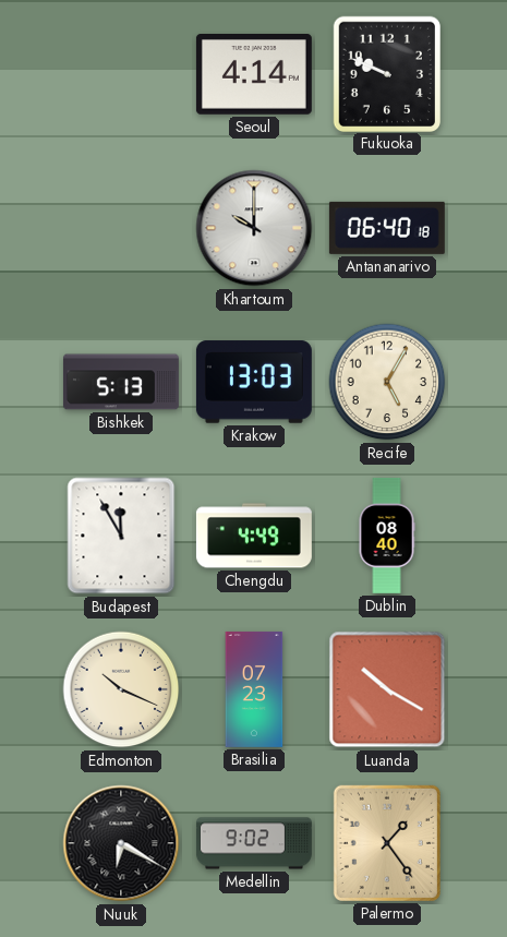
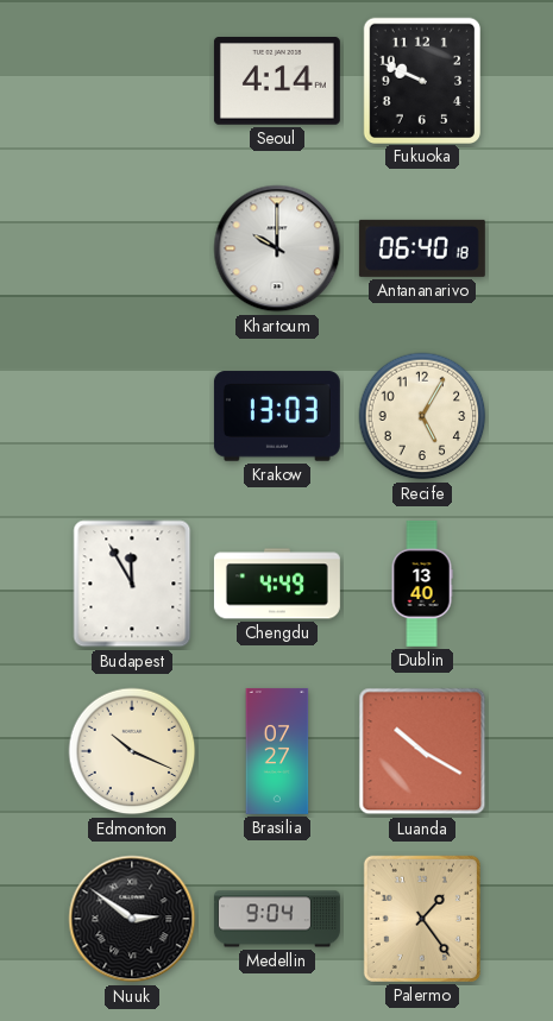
Bishkek: 5:13 -> none (121, 382)
Dublin: 08:40 -> 13:40 (422, 584)
Brasilia: 07:23 -> 07:27 (277, 751)
Nuuk: 6:20 -> 2:51 (132, 919)
Medellin: 9:02 -> 9:04 (277, 919)
